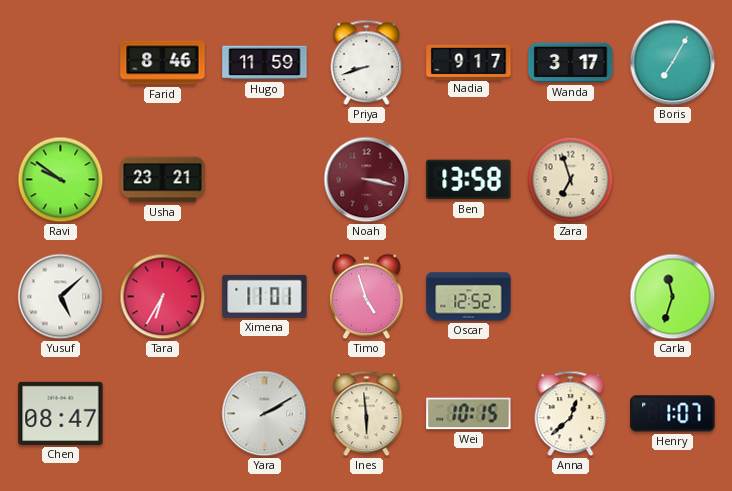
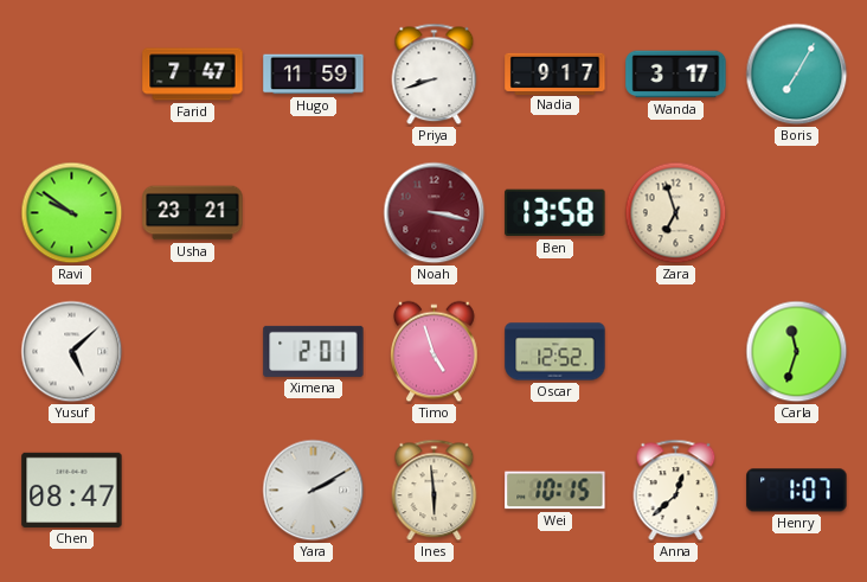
Farid: 8:46 -> 7:47 (193, 75)
Tara: 6:35 -> none (163, 297)
Ximena: 11:01 -> 2:01 (314, 351)
